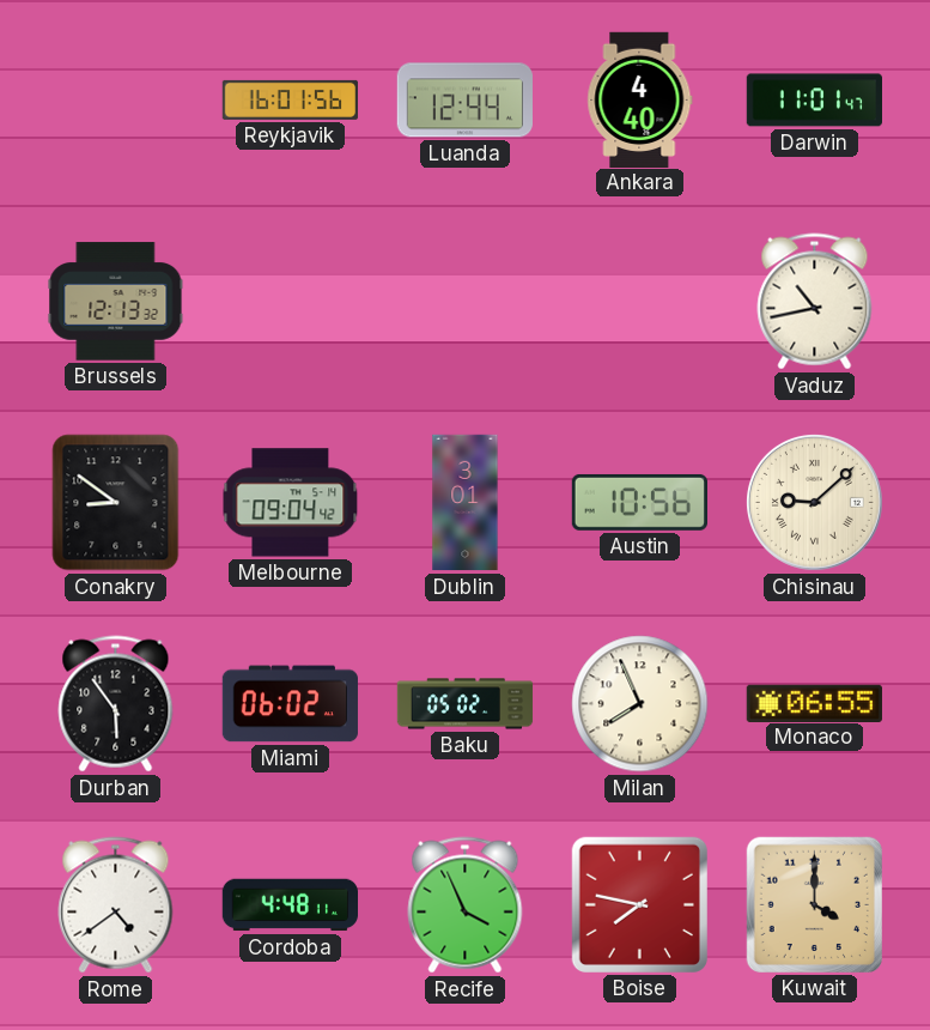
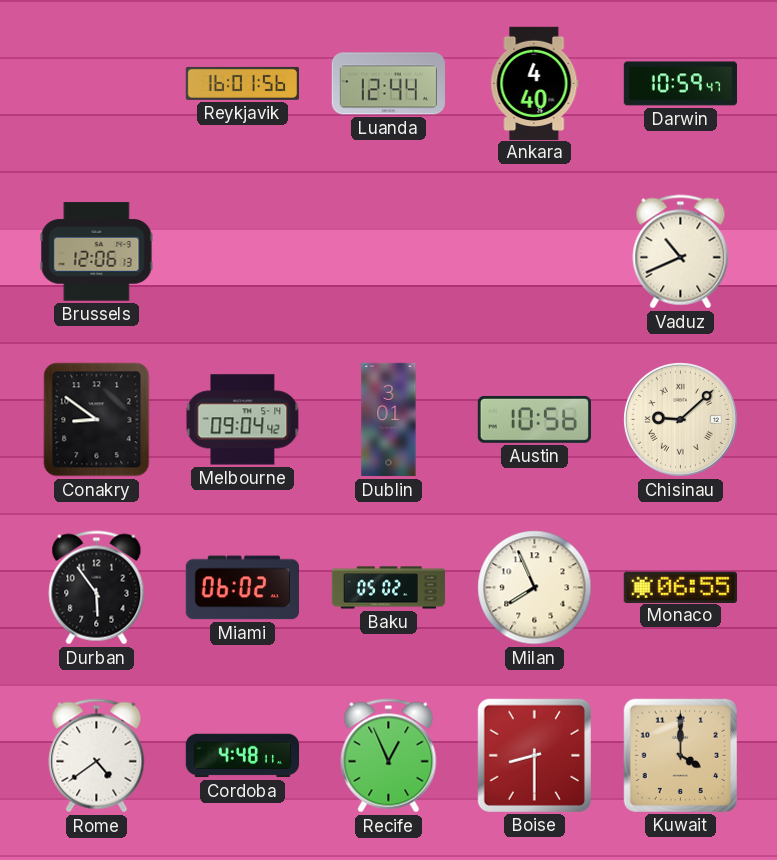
Darwin: 11:01 -> 10:59 (680, 84)
Brussels: 12:13 -> 12:06 (97, 252)
Vaduz: 10:43 -> 10:41 (681, 252)
Recife: 3:56 -> 12:56 (389, 756)
Boise: 7:47 -> 8:30 (534, 755)
